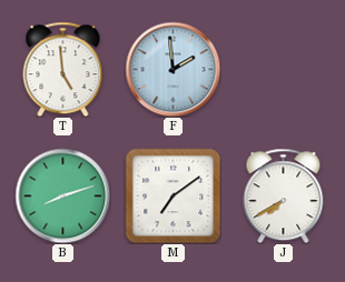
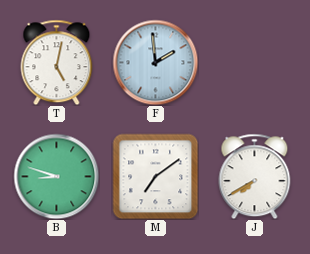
T: 4:59 -> 5:02 (57, 62)
B: 8:12 -> 8:48 (56, 176)
